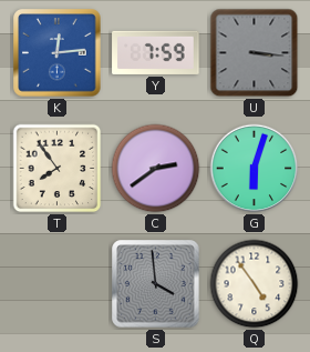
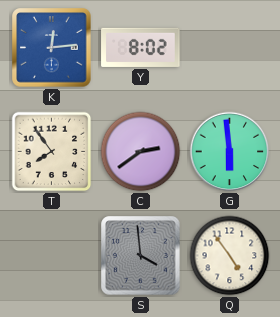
Y: 7:59 -> 8:02 (141, 47)
U: 3:16 -> none (255, 53)
G: 6:03 -> 5:59 (230, 152)
